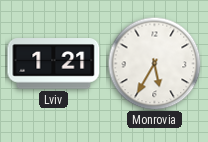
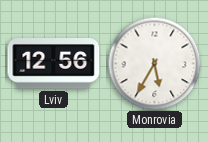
Lviv: 1:21 -> 12:56 (54, 64)
